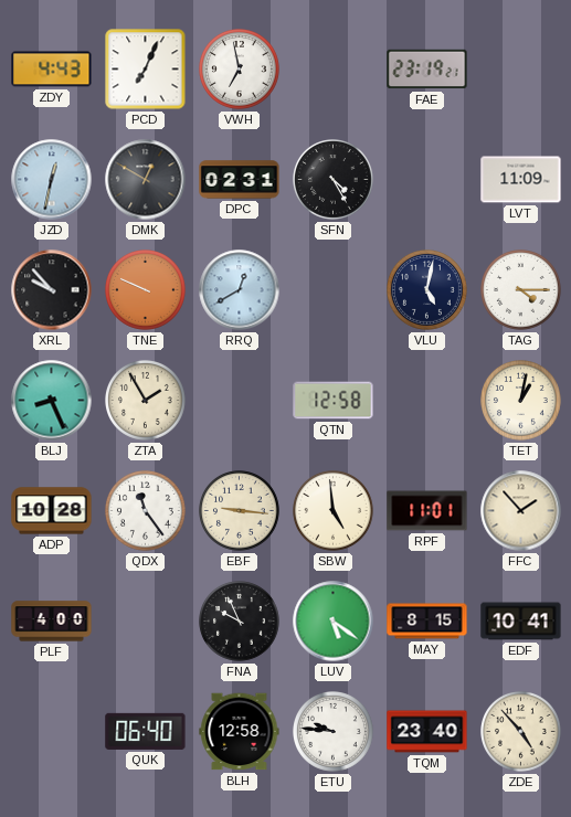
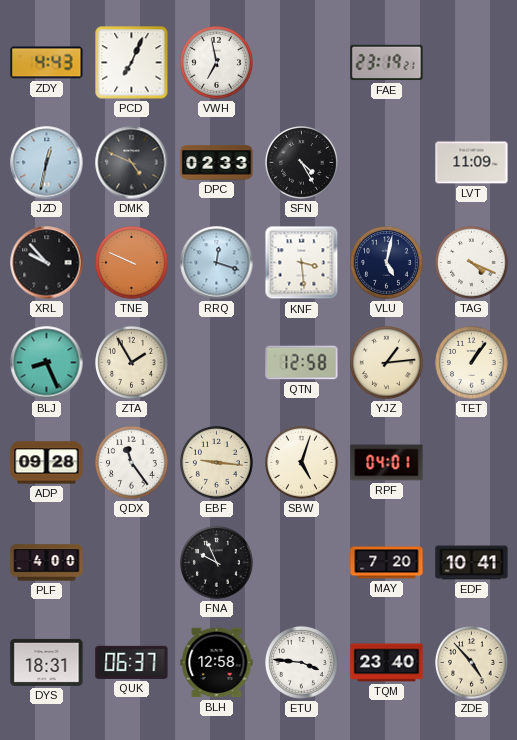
DMK: 12:50 -> 4:49 (132, 163)
DPC: 02:31 -> 02:33 (217, 163)
RRQ: 12:40 -> 12:18 (217, 263)
KNF: none -> 3:29 (302, 263)
TAG: 4:15 -> 4:19 (472, 263)
YJZ: none -> 1:14 (387, 363)
TET: 1:02 -> 1:06 (472, 363)
ADP: 10:28 -> 09:28 (47, 463)
SBW: 4:59 -> 5:03 (302, 463)
RPF: 11:01 -> 04:01 (387, 463)
FFC: 1:53 -> none (521, 511)
LUV: 5:21 -> none (334, 622)
MAY: 8:15 -> 7:20 (387, 563)
DYS: none -> 18:31 (47, 662)
QUK: 06:40 -> 06:37 (132, 662)
ETU: 9:46 -> 3:46 (302, 663)
